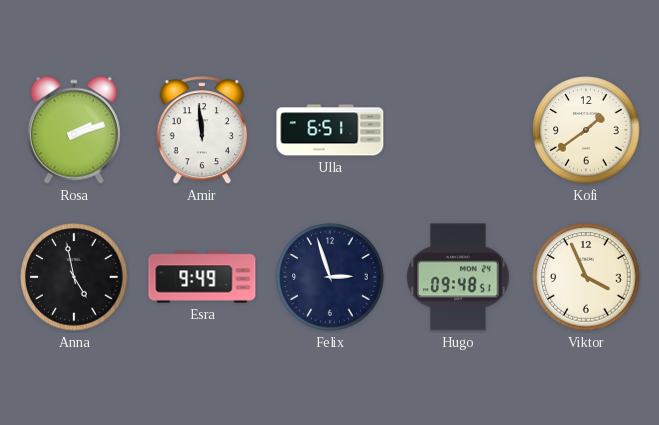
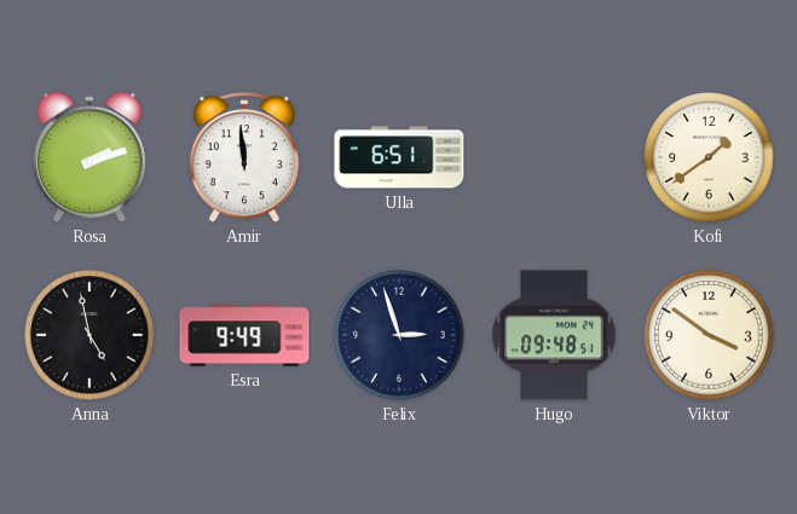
Viktor: 3:56 -> 3:51 (709, 335)
